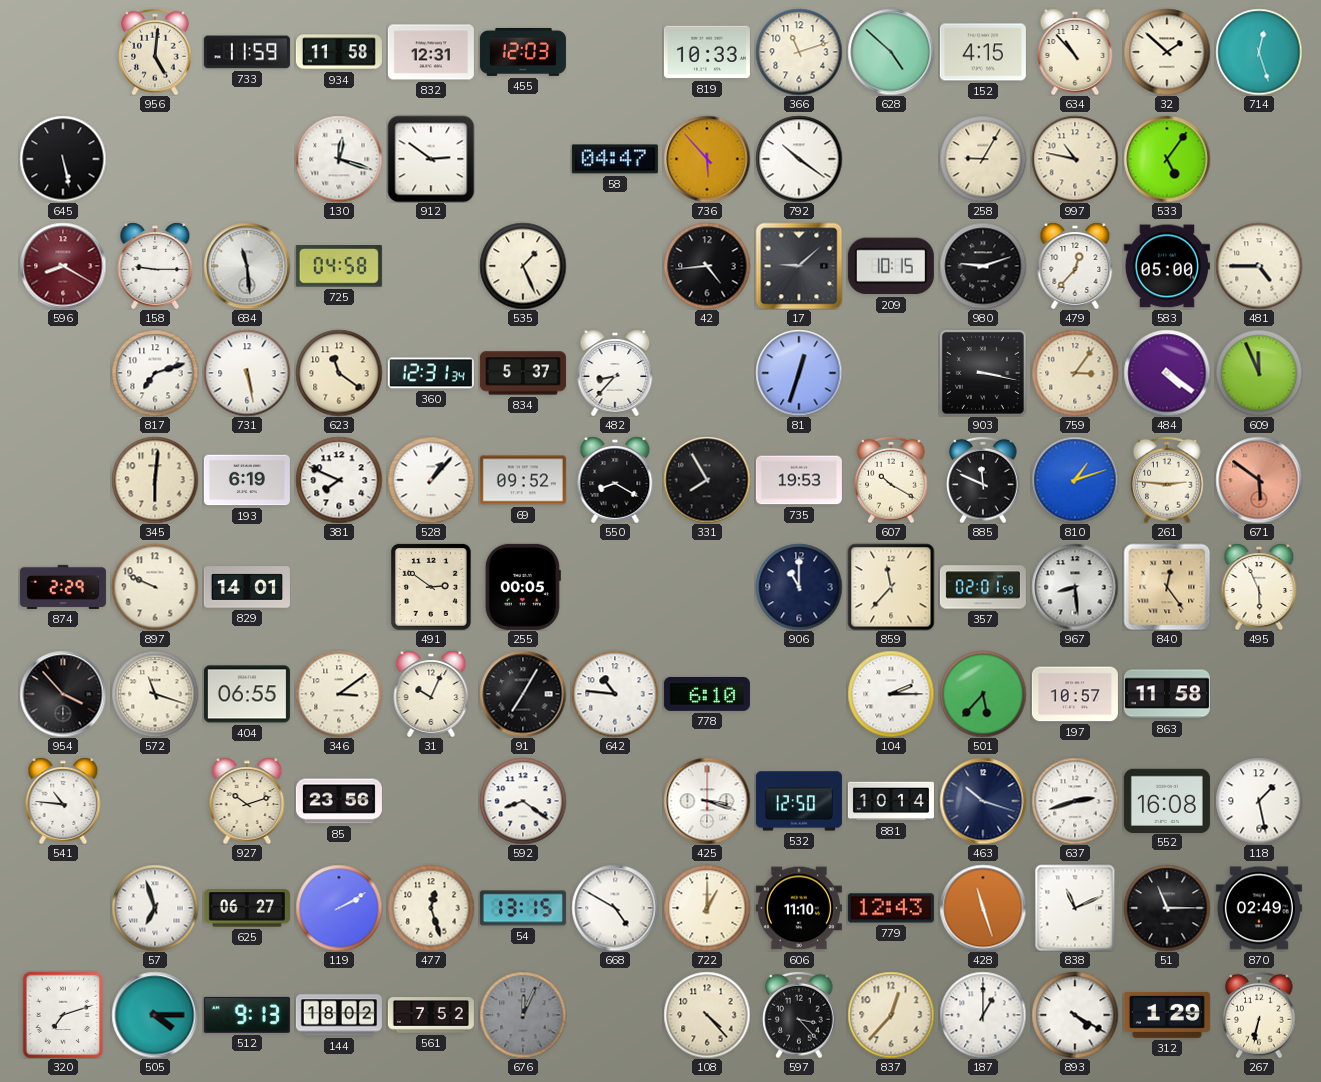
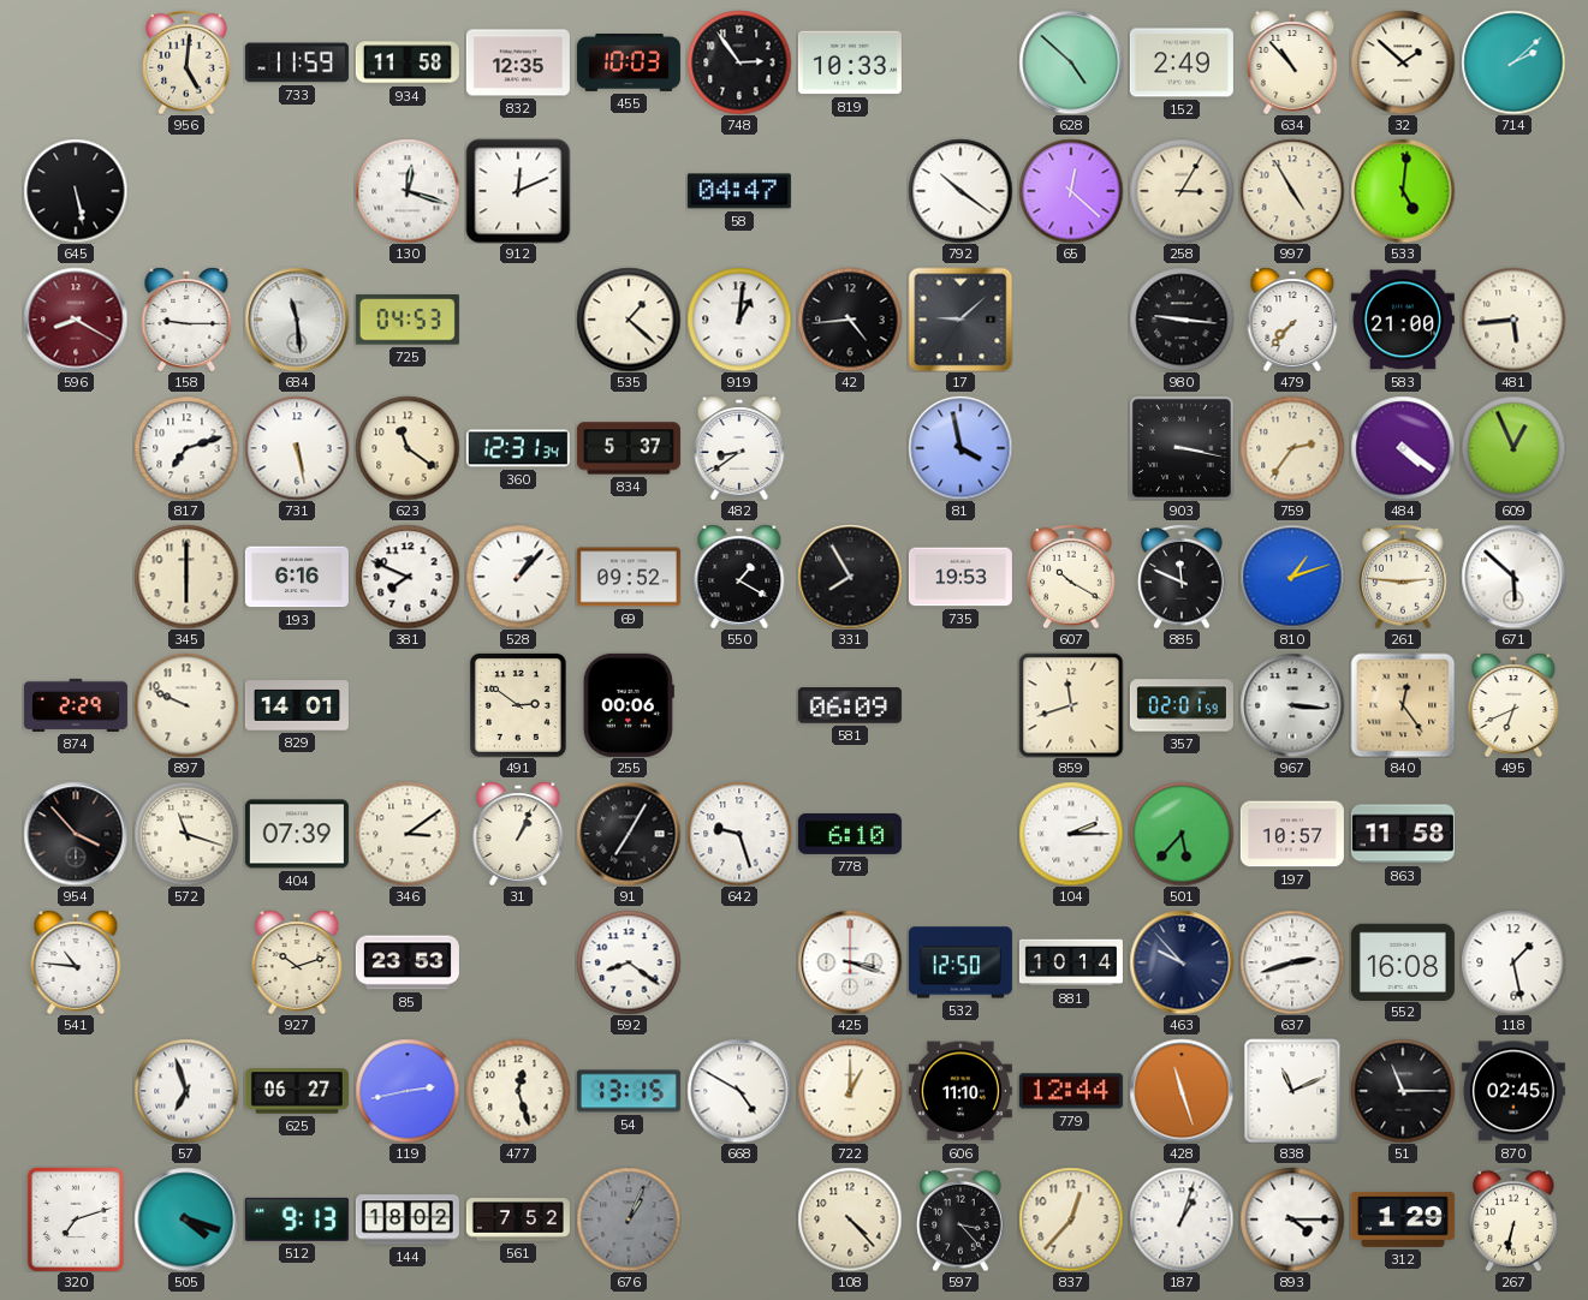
832: 12:31 -> 12:35 (518, 62)
455: 12:03 -> 10:03 (629, 62)
748: none -> 2:54 (739, 62)
366: 11:12 -> none (799, 52)
152: 4:15 -> 2:49 (1182, 62)
714: 12:27 -> 2:08 (1513, 62)
912: 2:51 -> 12:11 (518, 191)
736: 5:53 -> none (707, 159)
65: none -> 12:22 (1071, 191)
258: 9:05 -> 3:05 (1182, 191)
997: 10:47 -> 4:55 (1292, 191)
533: 5:06 -> 5:01 (1403, 191)
725: 04:58 -> 04:53 (408, 320)
535: 1:26 -> 1:22 (629, 320)
919: none -> 1:01 (739, 320)
209: 10:15 -> none (891, 266)
980: 9:12 -> 9:16 (1182, 320)
479: 12:37 -> 7:37 (1292, 320)
583: 05:00 -> 21:00 (1403, 320)
481: 4:45 -> 5:44 (1513, 320)
482: 8:37 -> 8:39 (739, 448)
81: 12:33 -> 3:58 (960, 448)
759: 3:06 -> 2:36 (1292, 448)
609: 11:56 -> 12:56 (1513, 448)
345: 6:01 -> 6:00 (186, 577)
193: 6:19 -> 6:16 (297, 577)
550: 8:20 -> 1:20 (739, 577)
671: 5:51 -> 5:52 (1513, 577)
671 dial: salmon -> white (1513, 577)
255: 00:05 -> 00:06 (629, 705)
581: none -> 06:09 (850, 705)
906: 11:00 -> none (799, 587)
859: 11:37 -> 11:42 (1071, 705)
967: 8:29 -> 3:16 (1292, 705)
495: 5:56 -> 6:41 (1513, 705)
404: 06:55 -> 07:39 (297, 834)
31: 10:04 -> 1:04 (518, 834)
642: 10:46 -> 9:27 (739, 834)
85: 23:56 -> 23:53 (408, 962)
463: 10:18 -> 9:53 (1182, 962)
119: 2:10 -> 2:43 (408, 1091)
779: 12:43 -> 12:44 (1071, 1091)
870: 02:49 -> 02:45 (1513, 1091)
505: 4:15 -> 4:18 (186, 1220)
676: 12:04 -> 1:04 (629, 1220)
187: 1:00 -> 1:03 (1182, 1220)
893: 4:20 -> 4:15 (1292, 1220)
